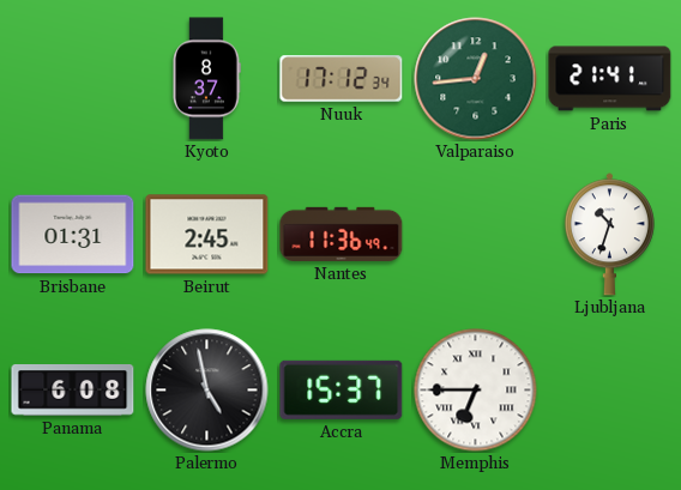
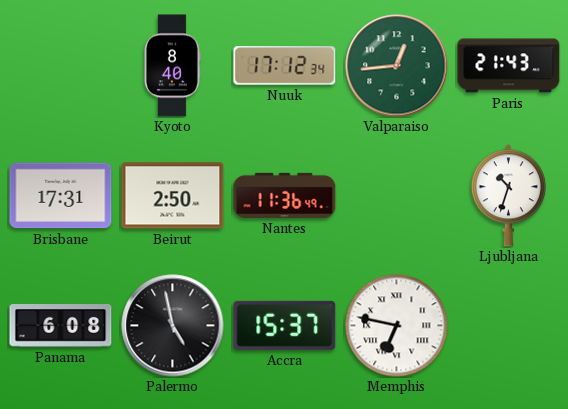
Kyoto: 8:37 -> 8:40 (173, 66)
Paris: 21:41 -> 21:43 (509, 66)
Brisbane: 01:31 -> 17:31 (61, 196)
Beirut: 2:45 -> 2:50 (173, 196)
Memphis: 6:45 -> 6:47 (397, 326)
